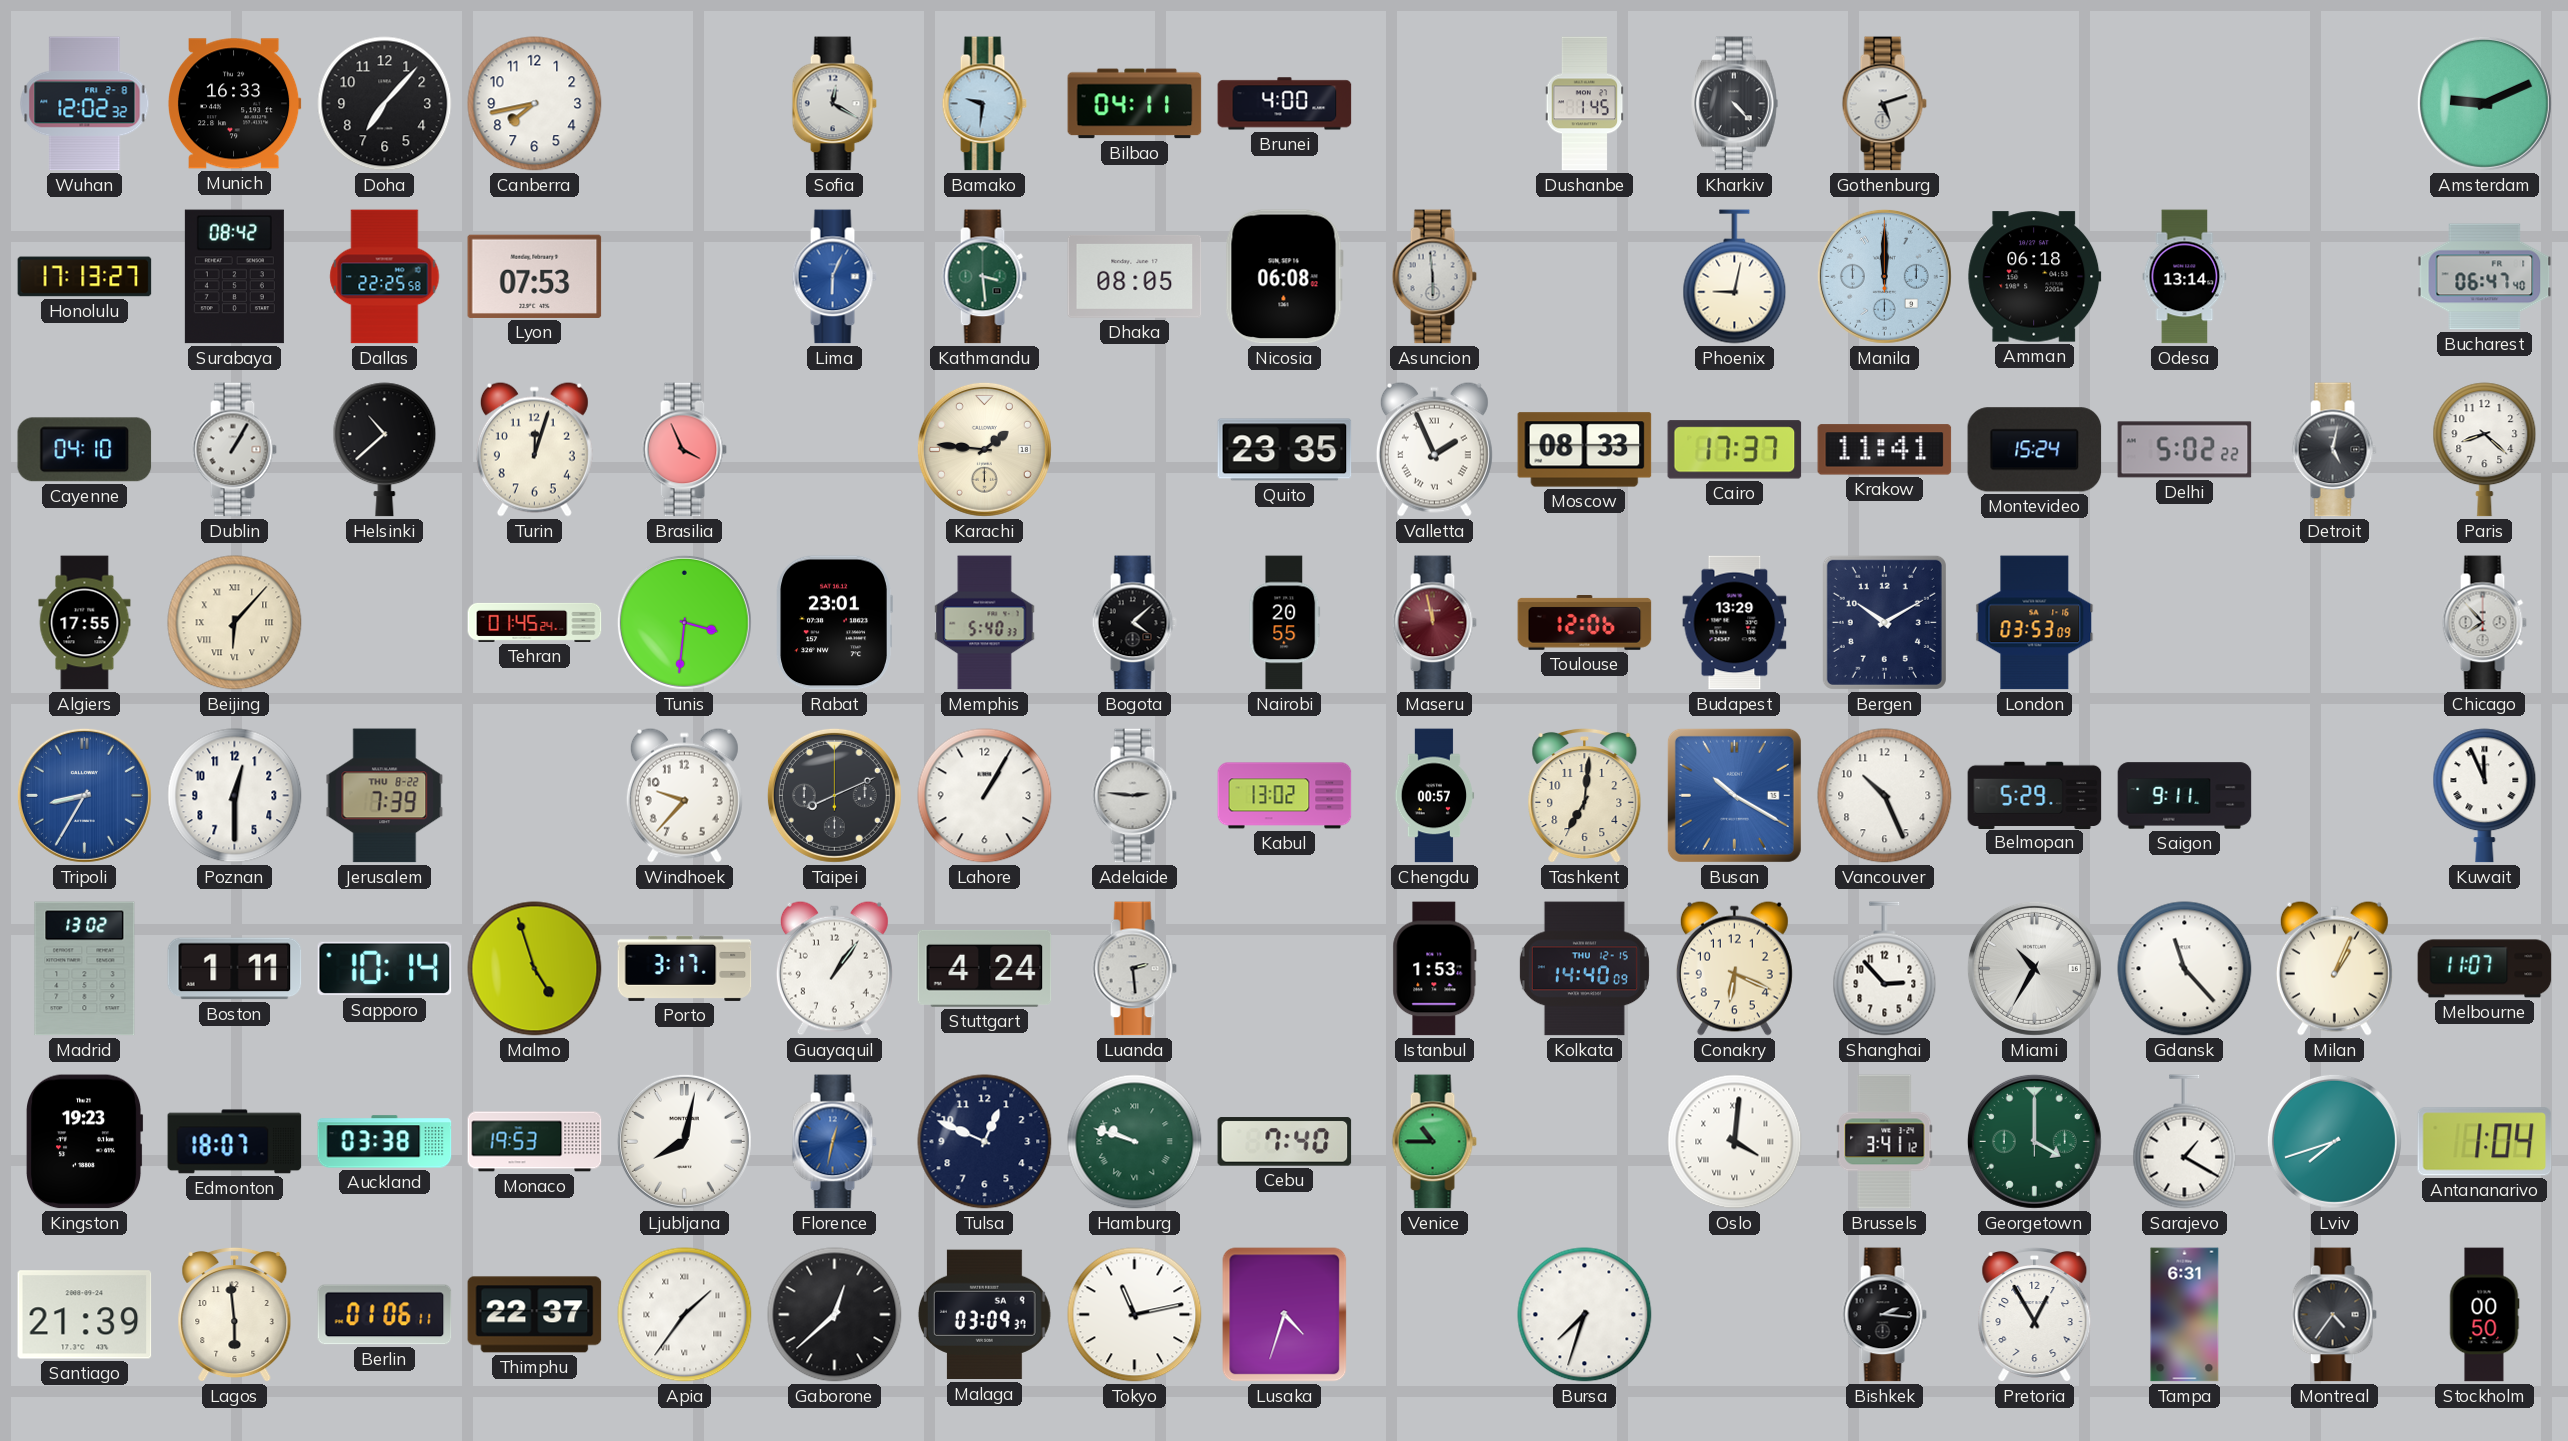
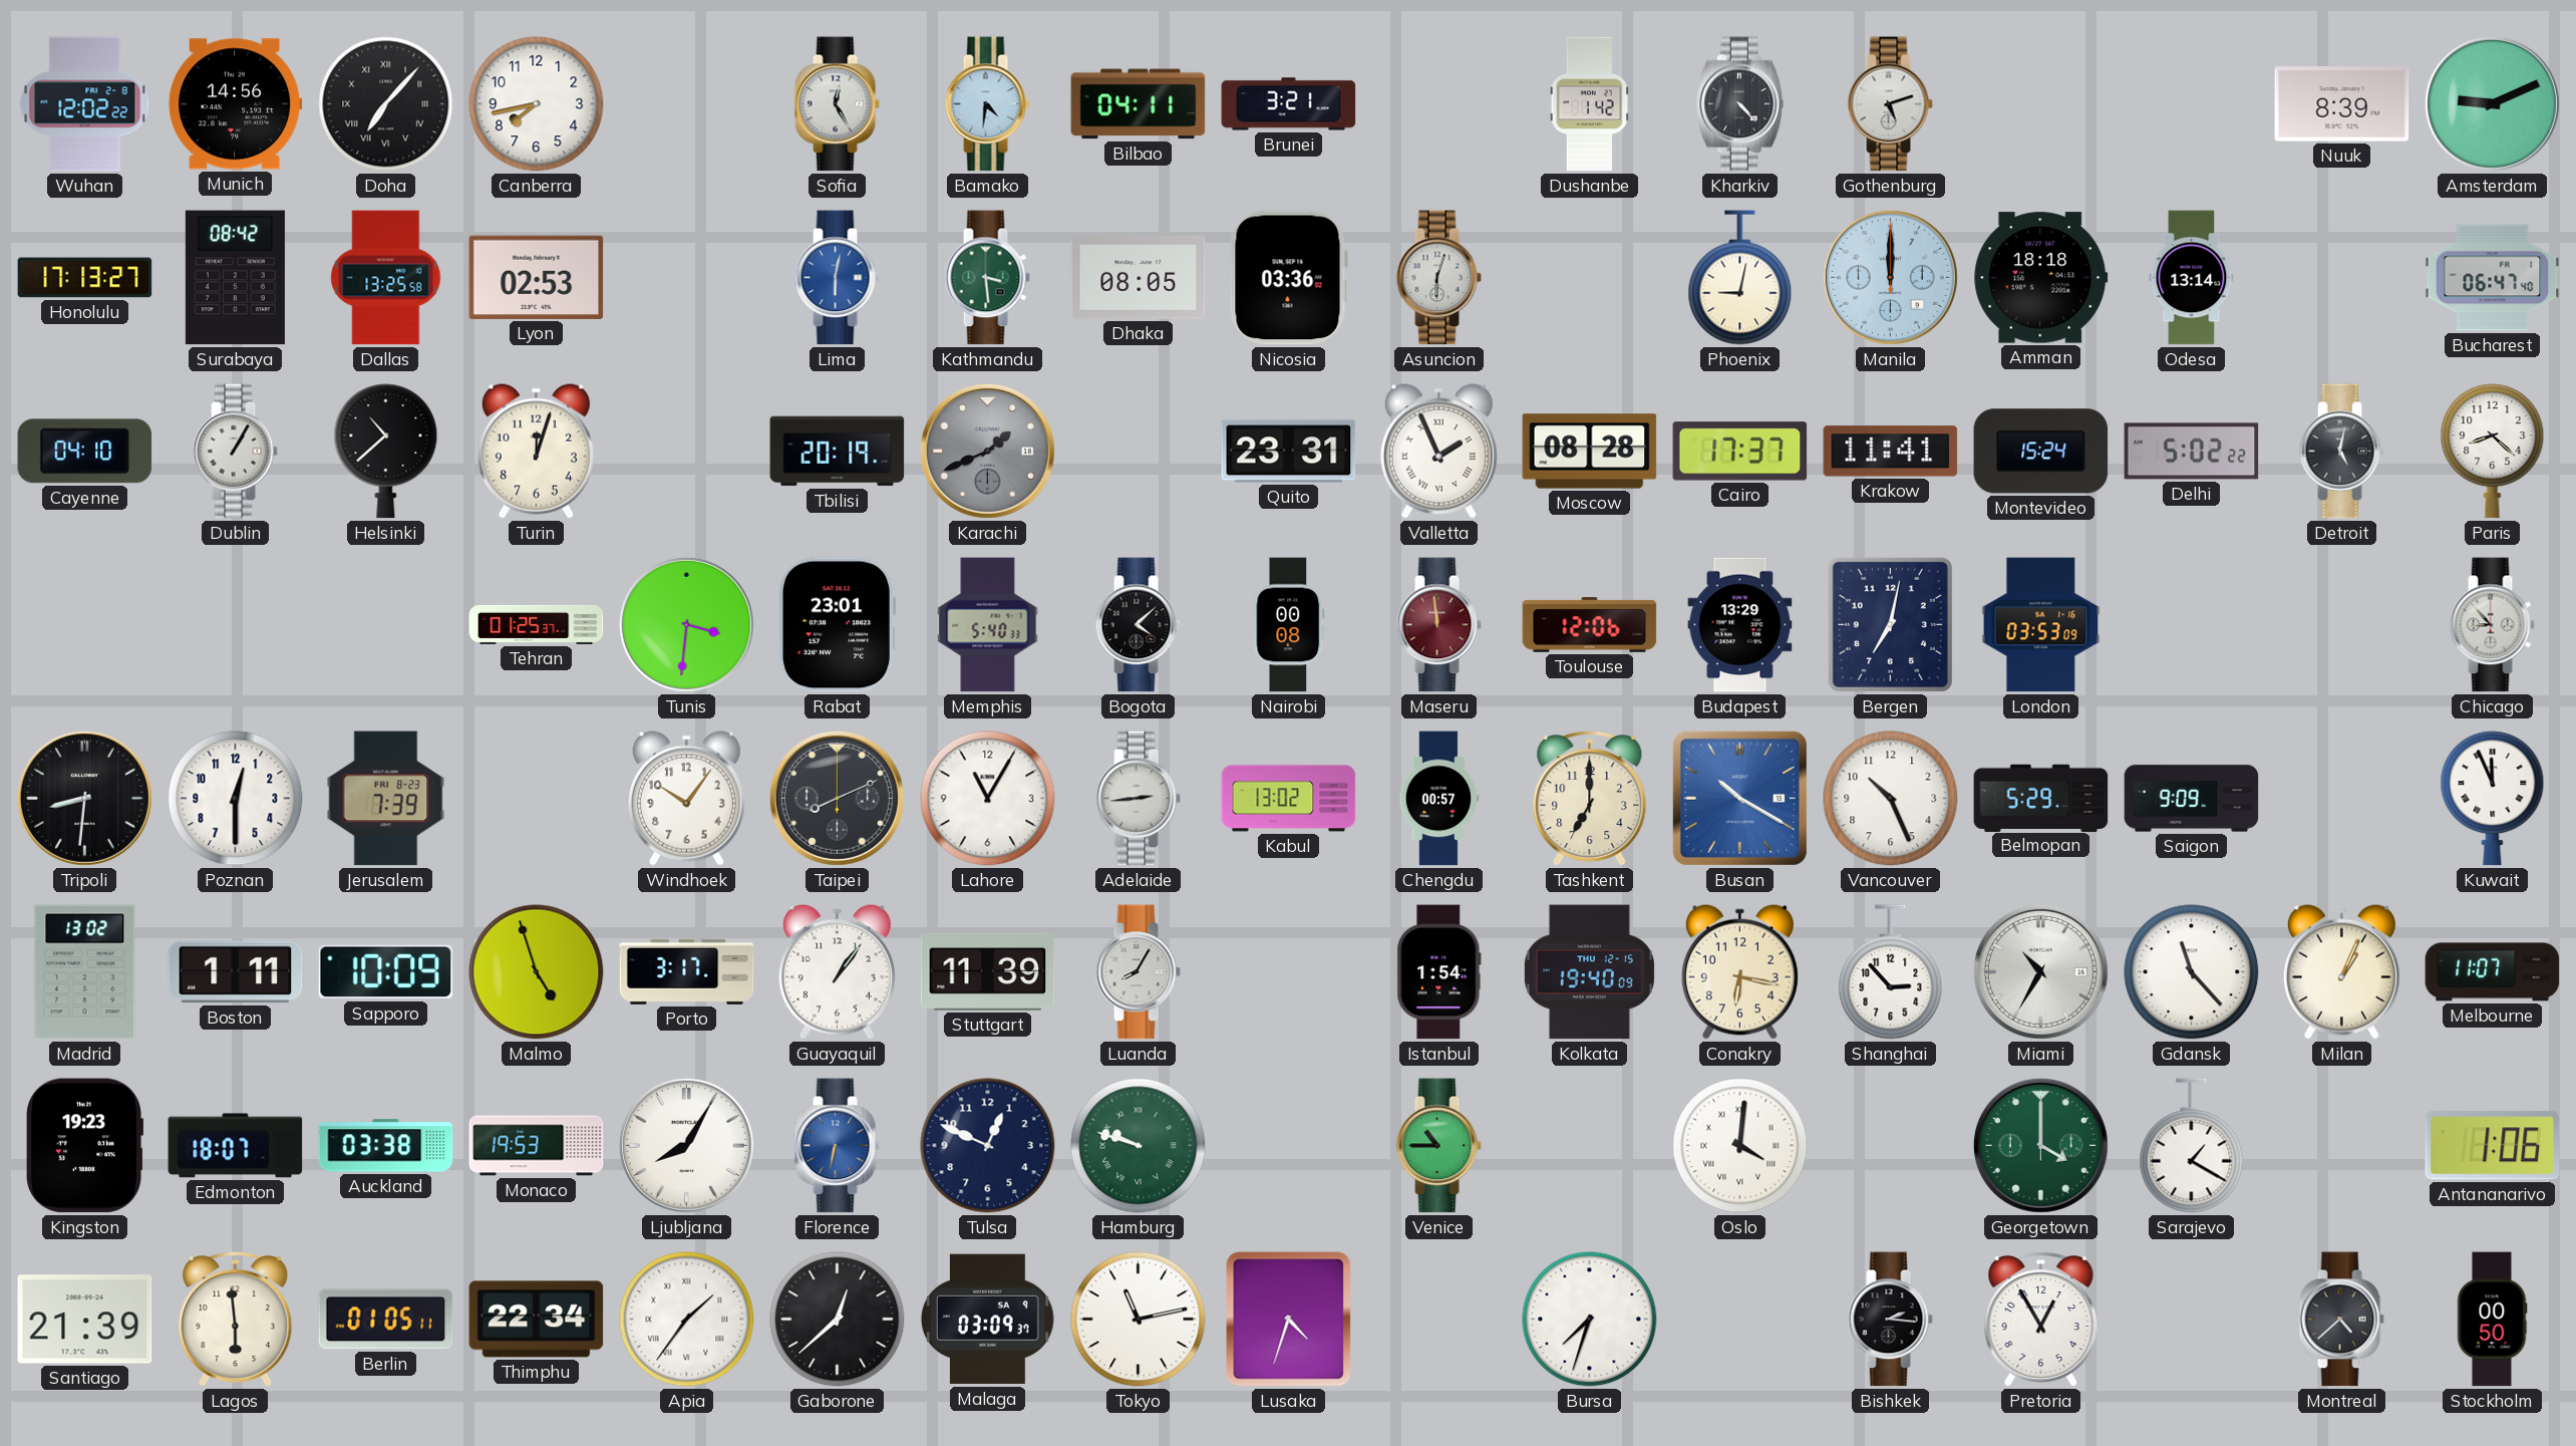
Wuhan: 12:02:32 -> 12:02:22 (85, 104)
Munich: 16:33 -> 14:56 (235, 104)
Doha numerals: Arabic -> Roman (386, 104)
Sofia: 12:20 -> 12:25 (837, 104)
Bamako: 9:31 -> 4:31 (987, 104)
Brunei: 4:00 -> 3:21 (1289, 104)
Dushanbe: 1:45 -> 1:42 (1590, 104)
Nuuk: none -> 8:39 (2342, 104)
Dallas: 22:25 -> 13:25 (386, 278)
Lyon: 07:53 -> 02:53 (537, 277)
Lima: 6:04 -> 6:02 (837, 278)
Nicosia: 06:08 -> 03:36 (1288, 278)
Asuncion: 5:59 -> 6:03 (1438, 278)
Amman: 06:18 -> 18:18 (2041, 278)
Brasilia: 3:56 -> none (684, 450)
Tbilisi: none -> 20:19 (838, 452)
Karachi: 1:46 -> 1:41 (987, 451)
Karachi dial: cream -> grey (987, 451)
Quito: 23:35 -> 23:31 (1289, 452)
Moscow: 08:33 -> 08:28 (1590, 452)
Algiers: 17:55 -> none (85, 623)
Beijing: 6:07 -> none (235, 623)
Tehran: 01:45 -> 01:25 (537, 624)
Nairobi: 20:55 -> 00:08 (1289, 625)
Maseru: 11:58 -> 11:59 (1438, 625)
Bergen: 10:10 -> 7:02 (1890, 624)
Chicago: 7:53 -> 8:53 (2492, 625)
Tripoli: 8:35 -> 8:31 (84, 798)
Tripoli dial: blue -> black (84, 798)
Jerusalem date: THU 8-22 -> FRI 8-23 (386, 799)
Windhoek: 9:37 -> 10:06 (686, 798)
Lahore: 1:05 -> 11:05 (988, 799)
Adelaide: 2:46 -> 2:44 (1138, 799)
Tashkent: 7:01 -> 7:00 (1590, 799)
Saigon: 9:11 -> 9:09 (2192, 799)
Sapporo: 10:14 -> 10:09 (386, 972)
Stuttgart: 4:24 -> 11:39 (988, 971)
Luanda: 2:29 -> 8:05 (1138, 972)
Istanbul: 1:53 -> 1:54 (1439, 972)
Kolkata: 14:40 -> 19:40 (1589, 972)
Conakry: 6:19 -> 6:17 (1739, 971)
Ljubljana: 8:02 -> 8:05 (686, 1145)
Florence: 12:32 -> 6:32 (837, 1146)
Cebu: 7:40 -> none (1285, 1142)
Brussels: 3:41 -> none (1885, 1142)
Lviv: 7:42 -> none (2334, 1141)
Antananarivo: 1:04 -> 1:06 (2493, 1146)
Berlin: 01:06 -> 01:05 (386, 1320)
Thimphu: 22:37 -> 22:34 (537, 1320)
Tampa: 6:31 -> none (2185, 1315)
Montreal: 4:36 -> 4:38 (2341, 1320)
